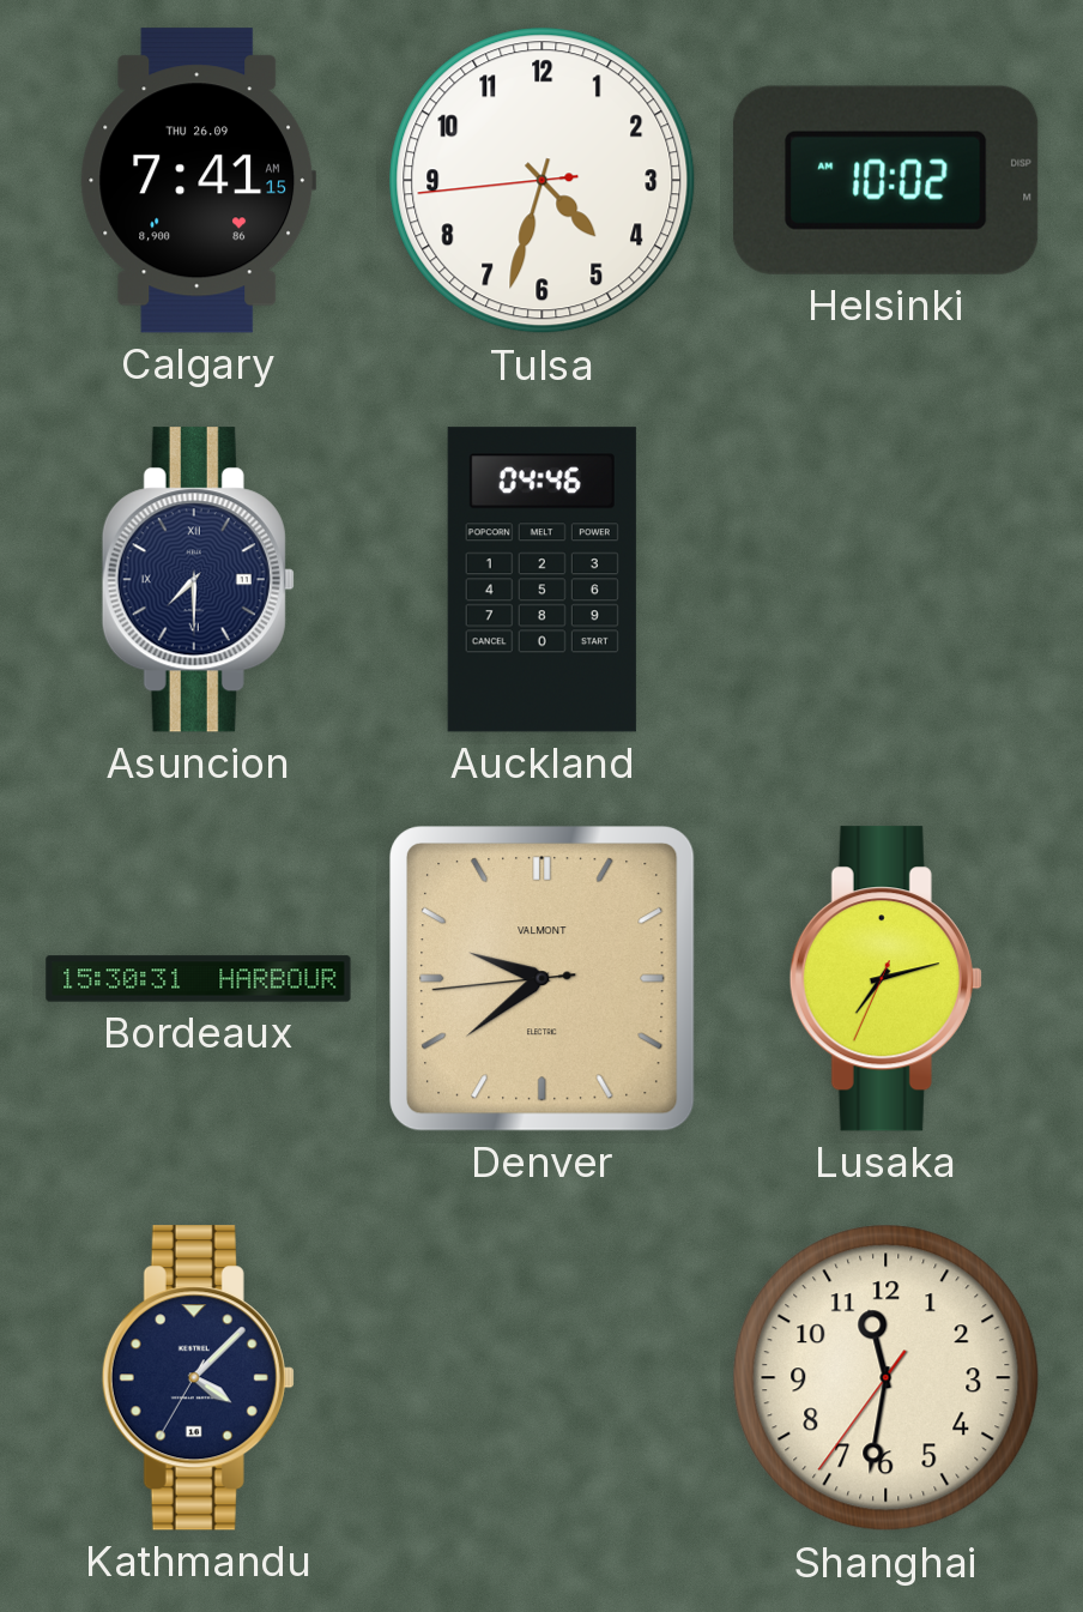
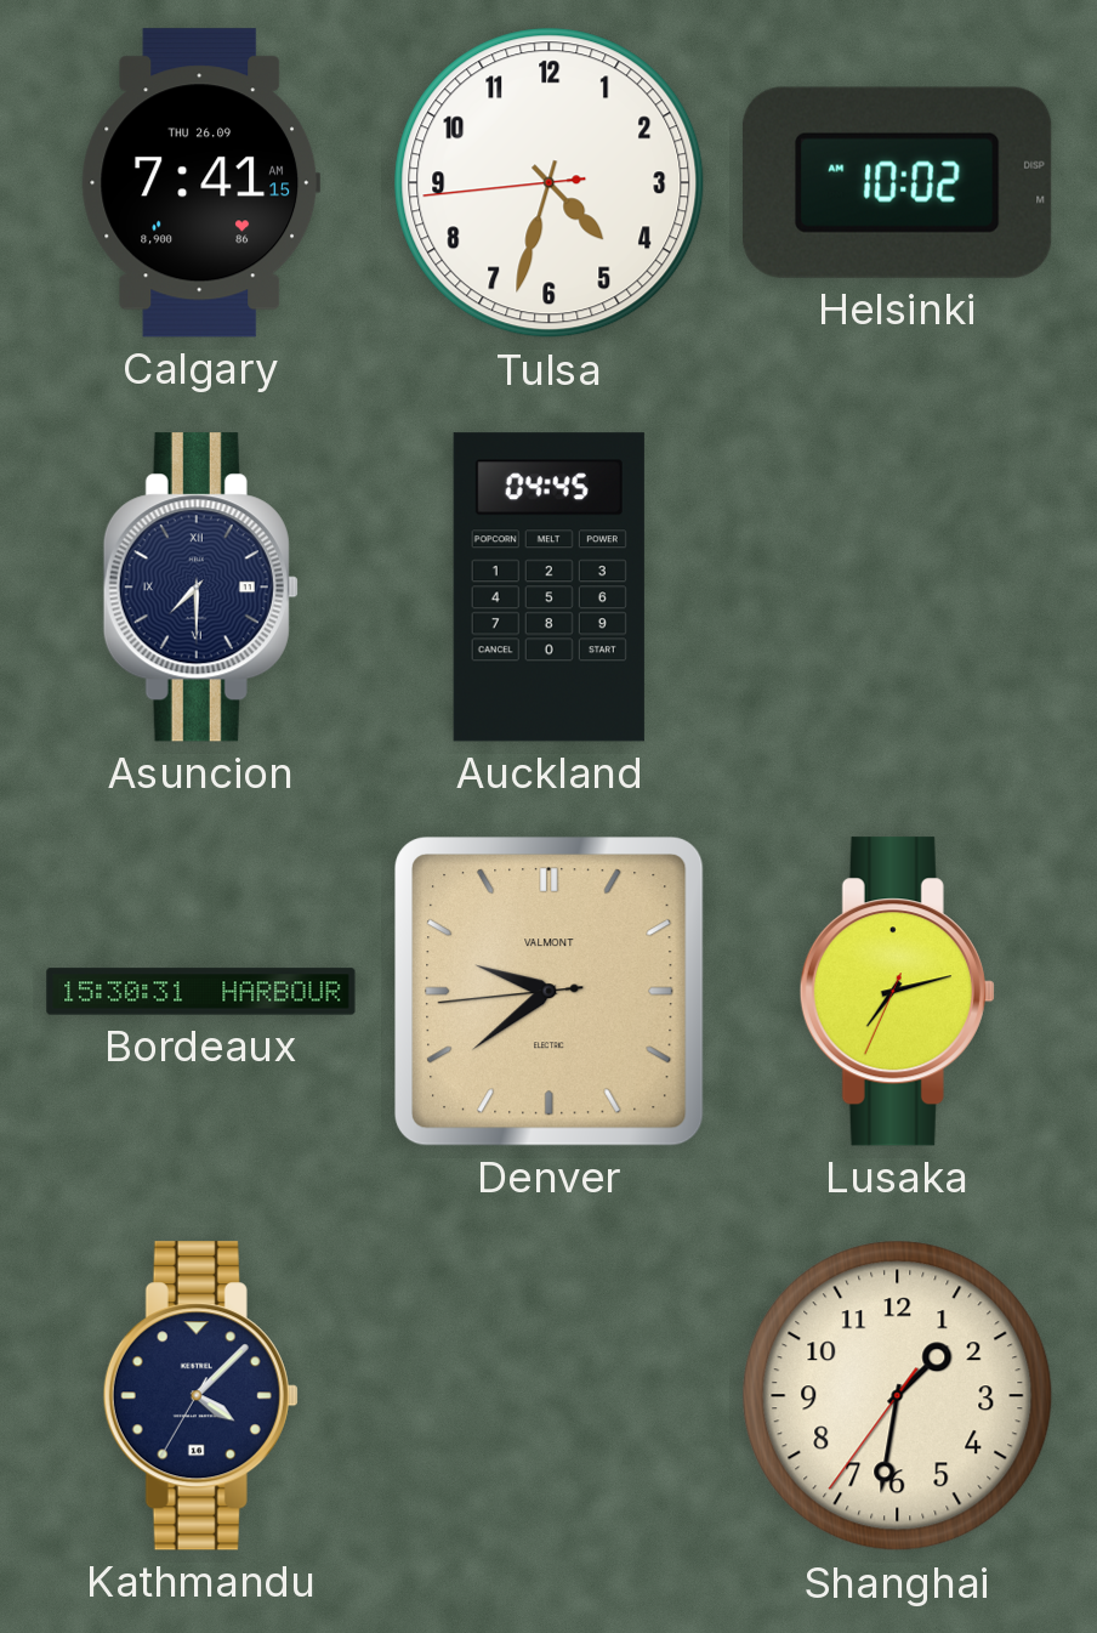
Auckland: 04:46 -> 04:45 (548, 588)
Shanghai: 11:31 -> 1:31 (898, 1396)
